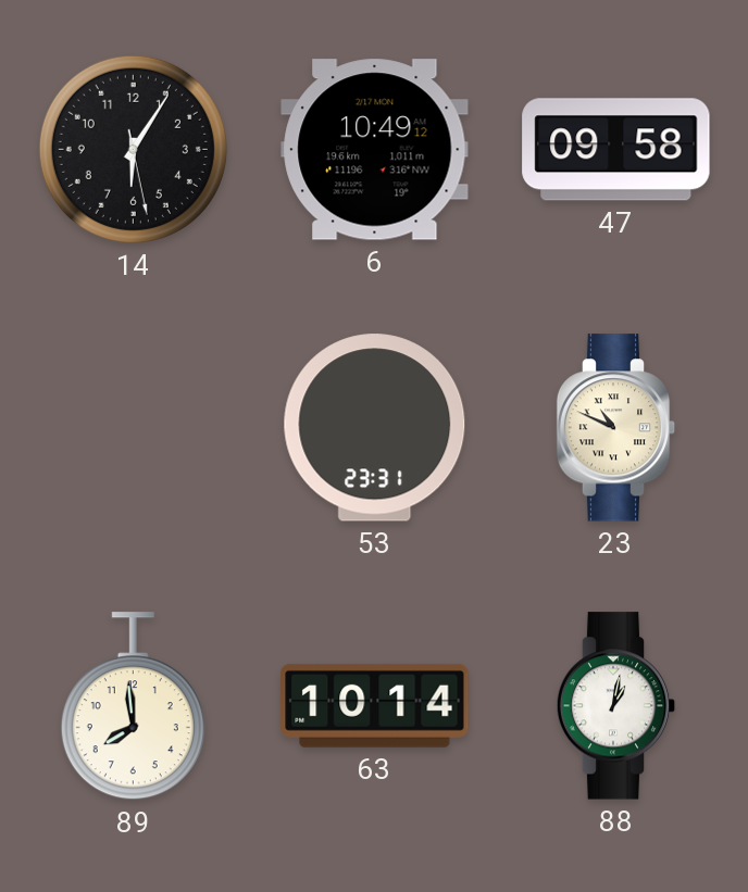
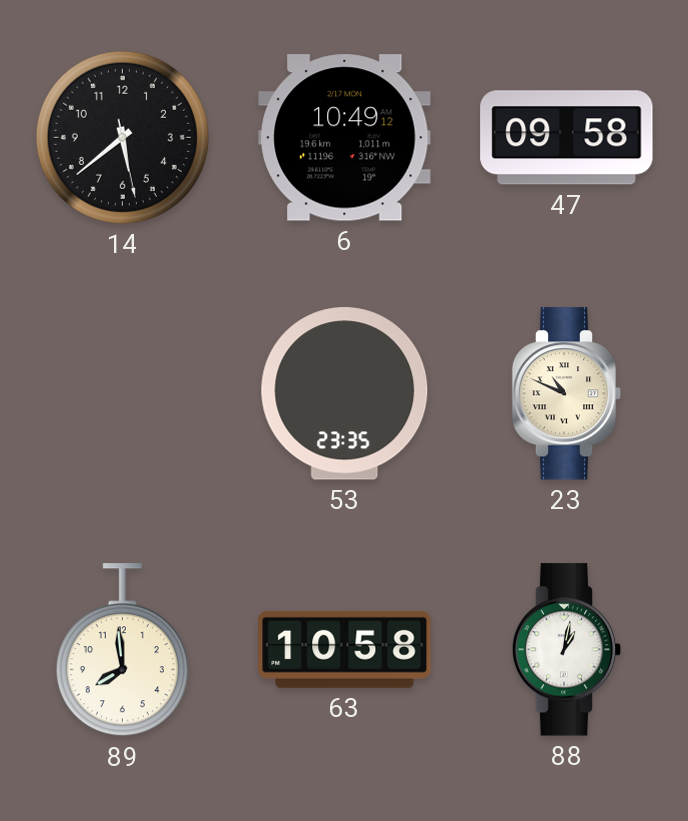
14: 6:05 -> 5:38 (122, 137)
53: 23:31 -> 23:35 (345, 394)
63: 10:14 -> 10:58 (345, 649)
